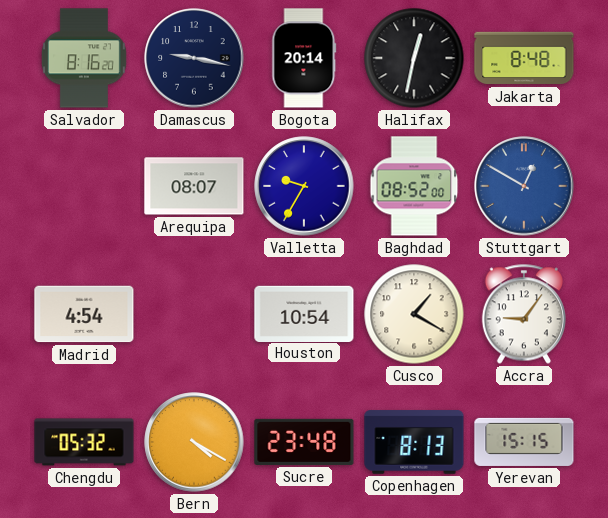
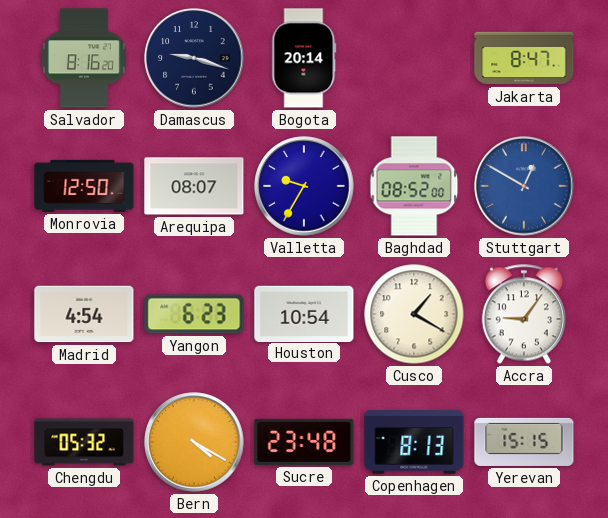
Damascus: 9:17 -> 9:18 (194, 58)
Halifax: 12:32 -> none (414, 58)
Jakarta: 8:48 -> 8:47 (524, 58)
Monrovia: none -> 12:50 (84, 186)
Yangon: none -> 6:23 (194, 314)
